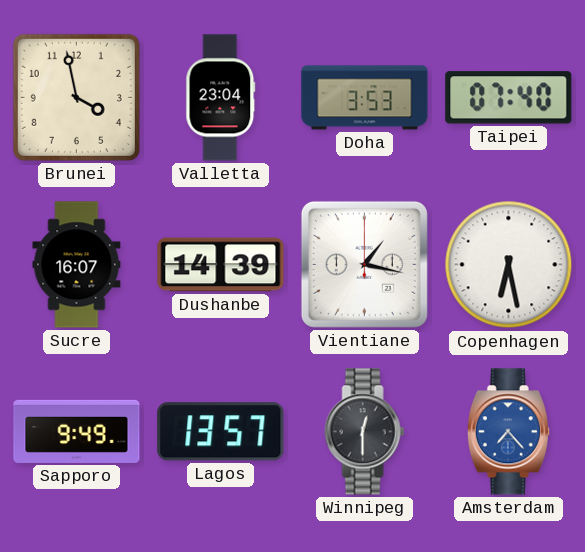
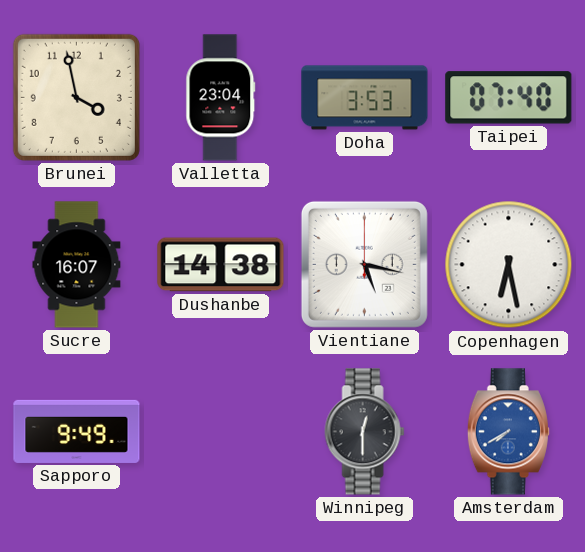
Dushanbe: 14:39 -> 14:38 (221, 265)
Vientiane: 1:17 -> 5:17 (364, 264)
Lagos: 13:57 -> none (221, 432)
Amsterdam: 7:23 -> 7:40 (508, 432)
